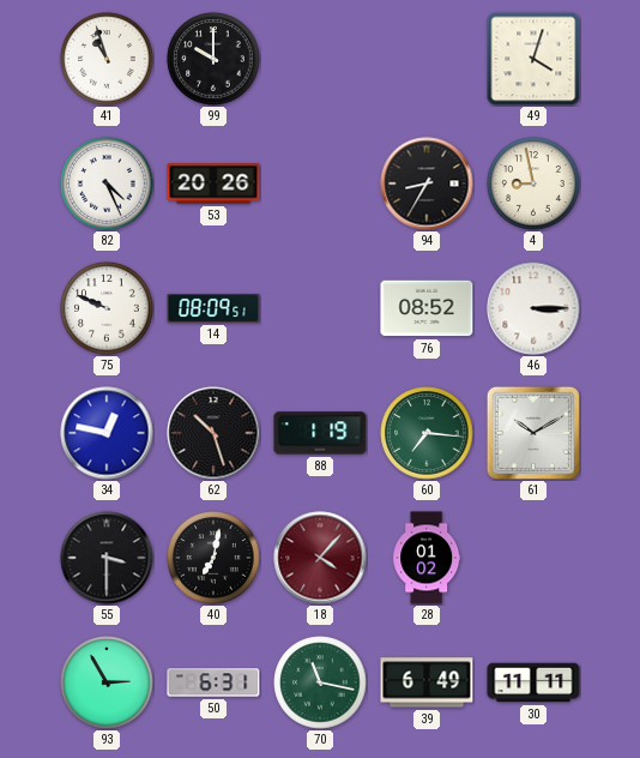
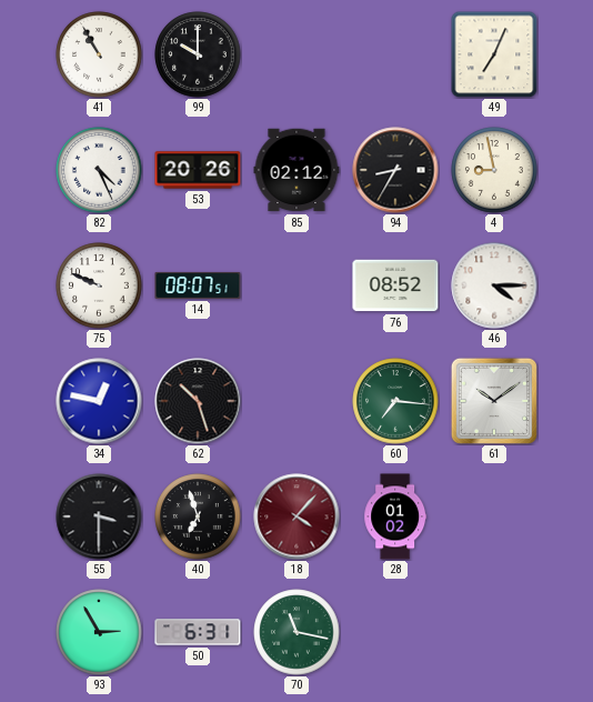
41: 10:57 -> 10:55 (99, 54)
49: 4:03 -> 7:04 (494, 54)
85: none -> 02:12 (296, 170)
14: 08:09 -> 08:07 (198, 285)
46: 3:15 -> 4:15 (494, 285)
88: 1:19 -> none (320, 433)
61: 10:10 -> 10:09 (494, 401)
40: 7:02 -> 6:57 (198, 517)
39: 6:49 -> none (427, 682)
30: 11:11 -> none (533, 682)
